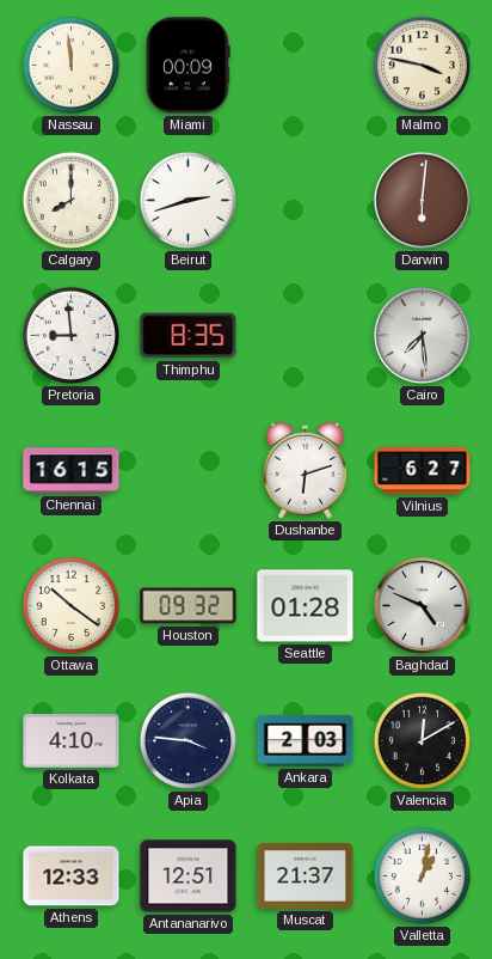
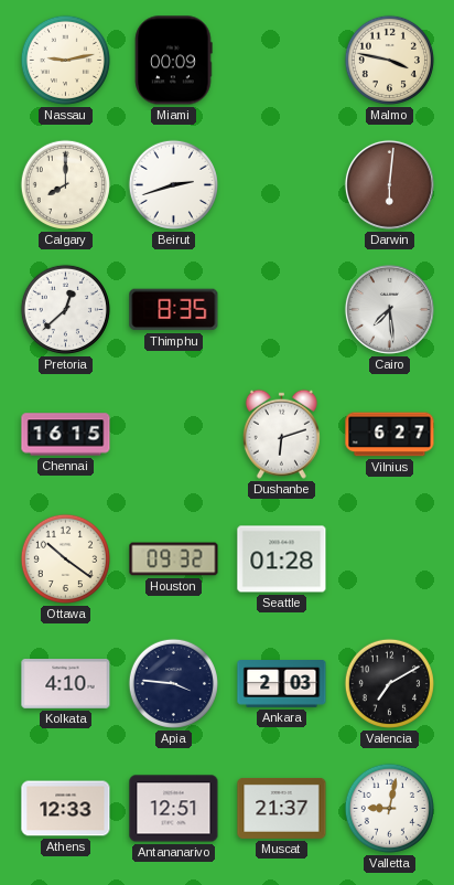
Nassau: 11:59 -> 9:13 (65, 60)
Pretoria: 8:59 -> 12:38 (65, 309)
Baghdad: 4:49 -> none (422, 605)
Valencia: 12:10 -> 7:10 (389, 683)
Valletta: 1:02 -> 9:02 (389, 808)
